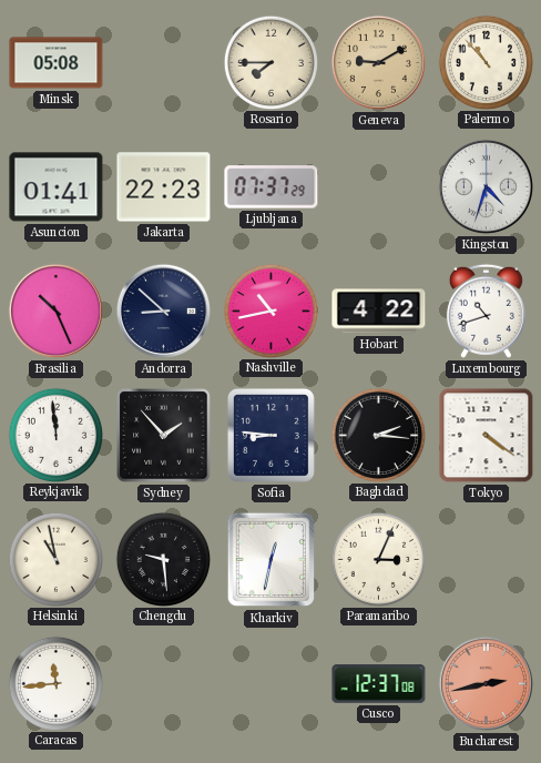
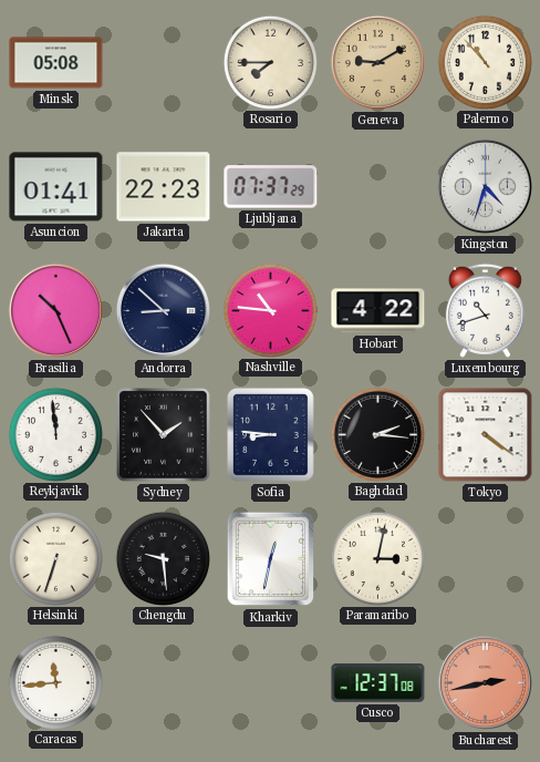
Nashville: 10:43 -> 10:46 (270, 310)
Helsinki: 10:58 -> 6:33 (55, 558)
Paramaribo: 3:04 -> 3:02 (377, 558)
